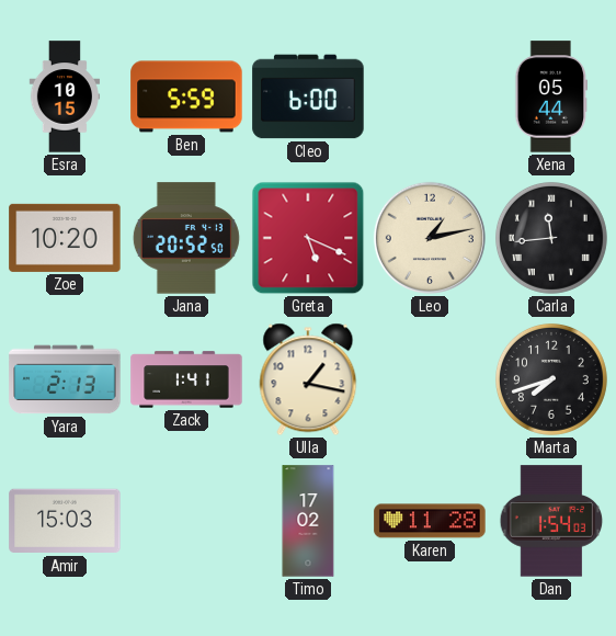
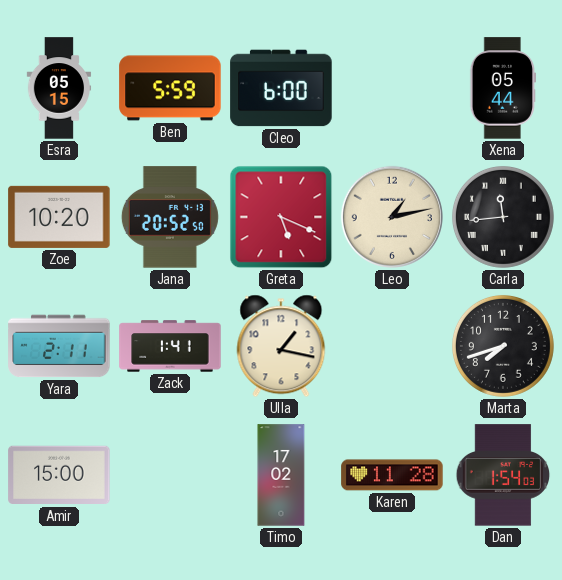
Esra: 10:15 -> 05:15 (59, 88)
Yara: 2:13 -> 2:11 (59, 346)
Amir: 15:03 -> 15:00 (59, 475)
